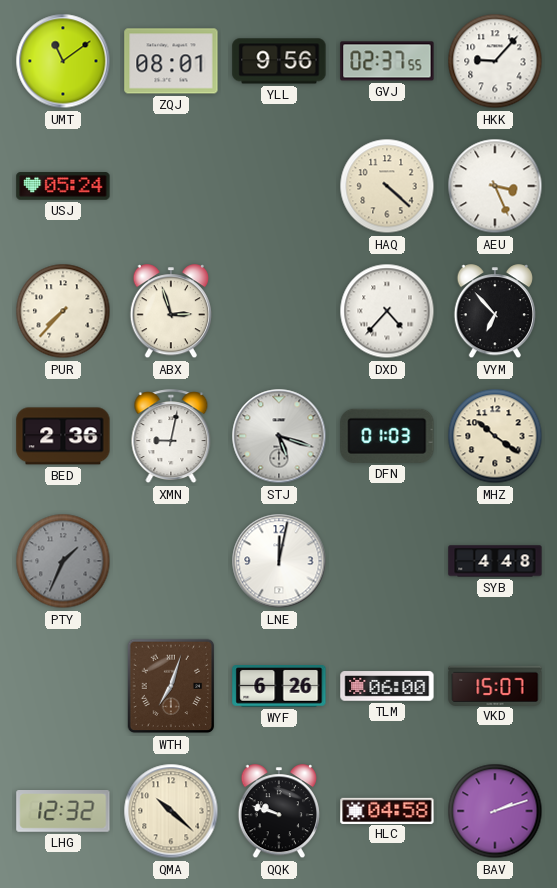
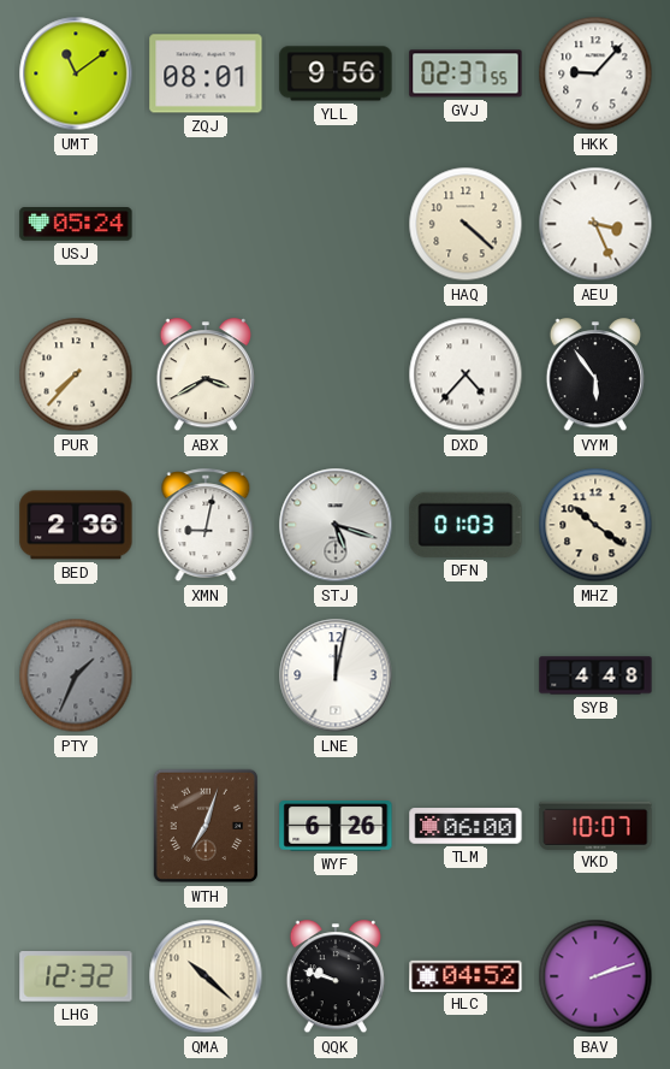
ABX: 2:57 -> 3:40 (206, 376)
VYM: 6:53 -> 5:54 (595, 376)
VKD: 15:07 -> 10:07 (595, 825)
HLC: 04:58 -> 04:52 (466, 975)
